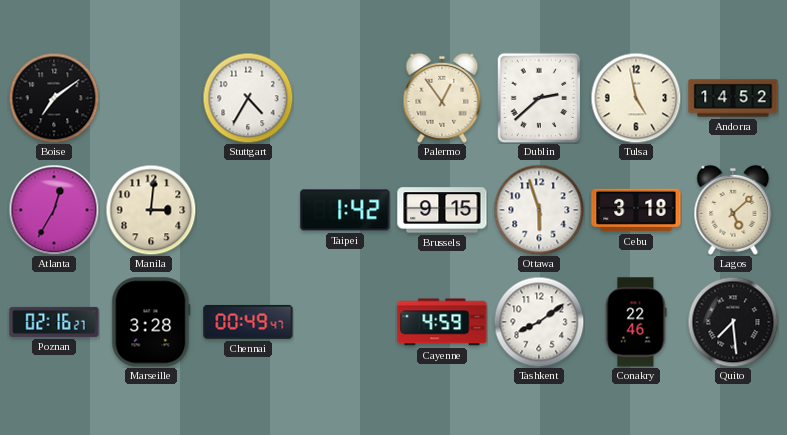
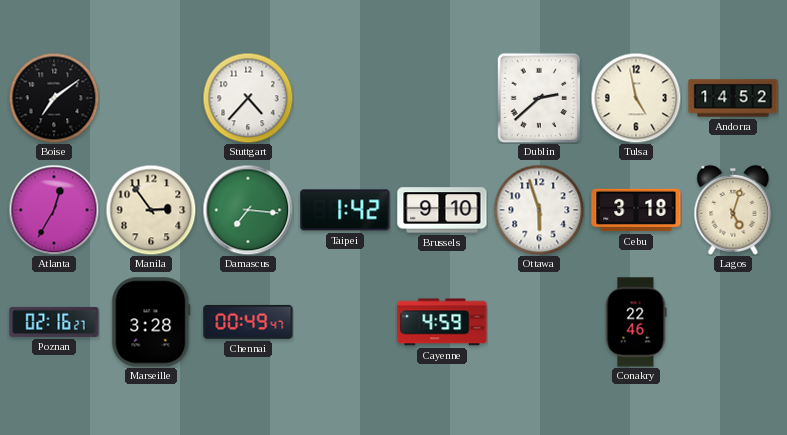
Stuttgart: 4:35 -> 4:37 (248, 98)
Palermo: 12:54 -> none (442, 98)
Manila: 3:01 -> 2:54 (151, 210)
Damascus: none -> 7:16 (248, 210)
Brussels: 9:15 -> 9:10 (442, 210)
Lagos: 5:08 -> 5:03 (733, 210)
Tashkent: 8:09 -> none (539, 322)
Quito: 7:29 -> none (733, 322)
